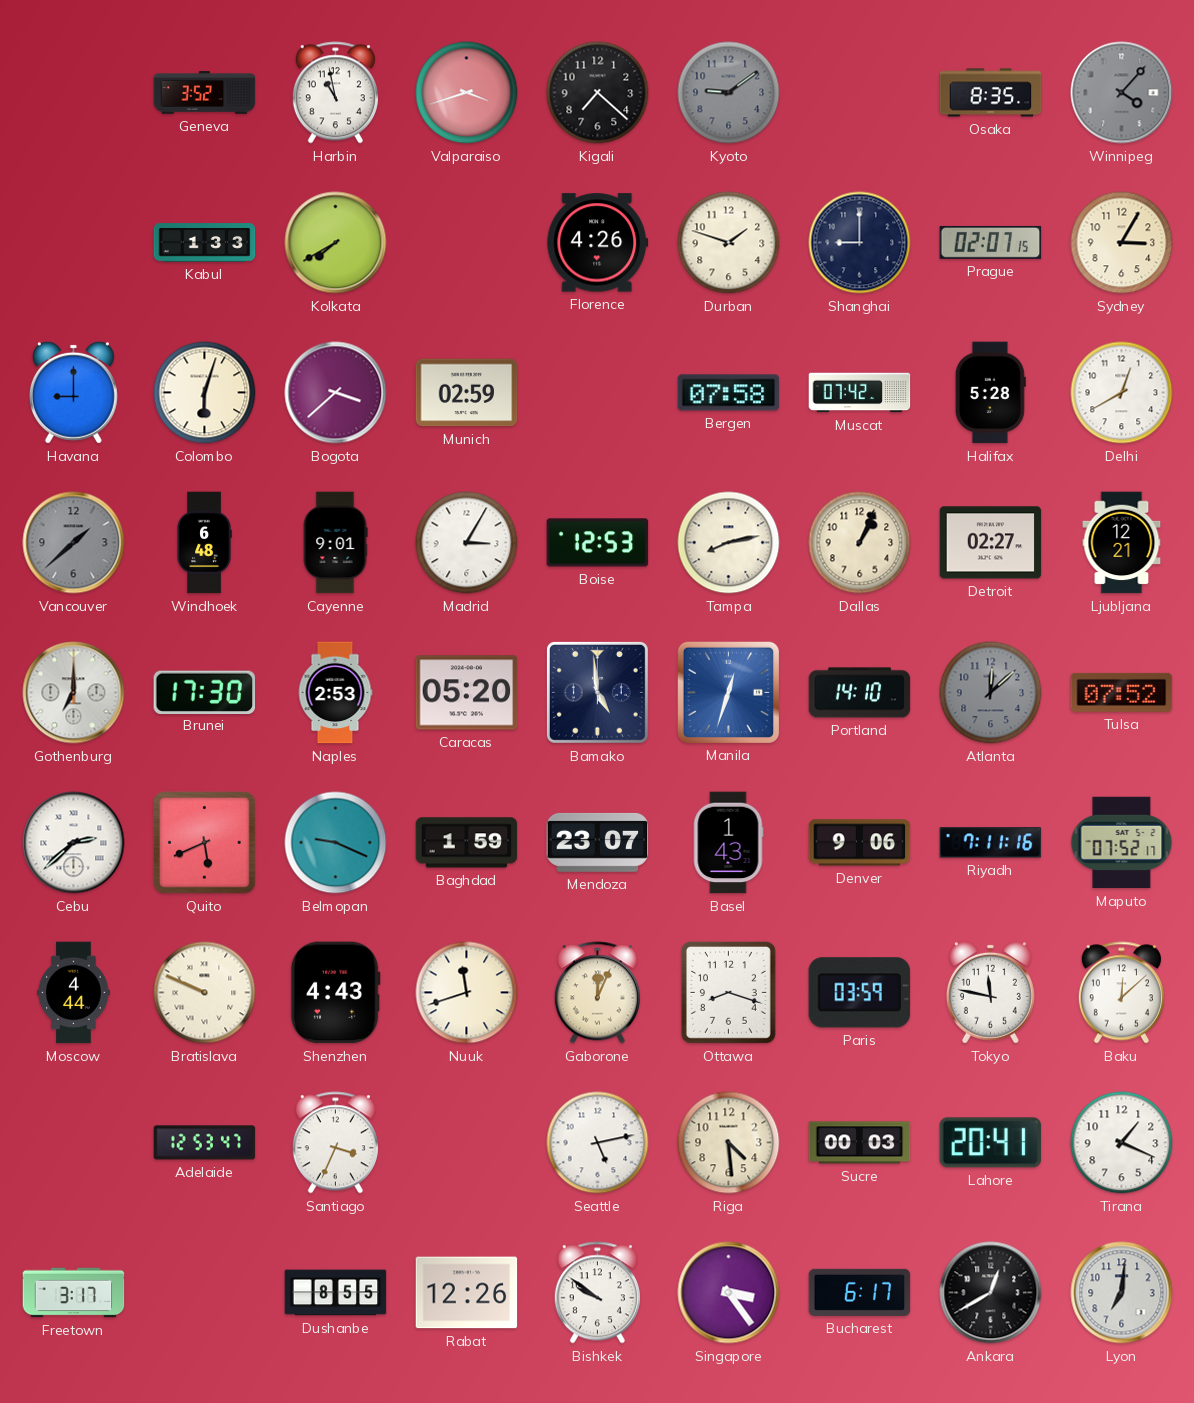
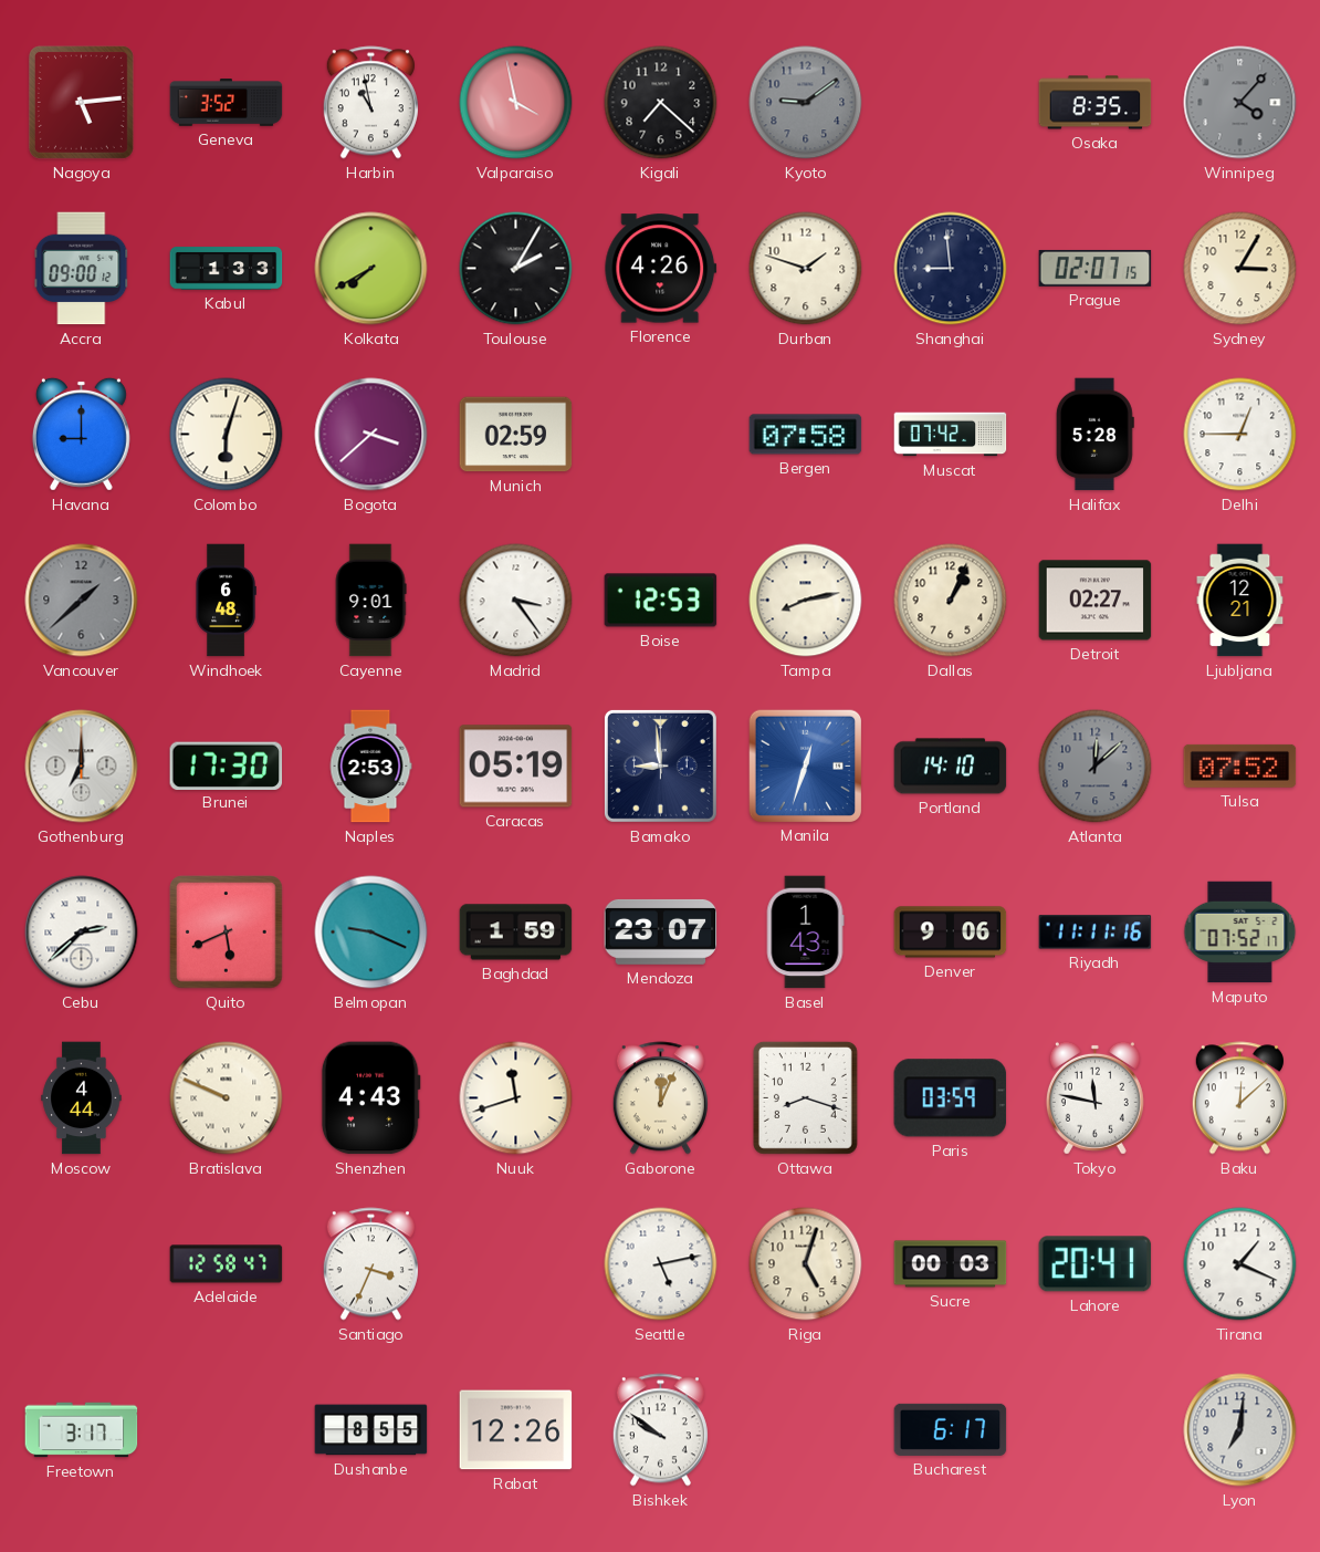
Nagoya: none -> 5:14 (81, 102)
Valparaiso: 3:42 -> 3:58 (516, 103)
Accra: none -> 09:00 (82, 269)
Toulouse: none -> 2:05 (516, 269)
Shanghai: 9:00 -> 8:59 (951, 269)
Delhi: 12:40 -> 12:45 (1240, 435)
Madrid: 3:05 -> 3:24 (516, 601)
Caracas: 05:20 -> 05:19 (516, 767)
Bamako: 4:59 -> 8:59 (660, 765)
Riyadh: 7:11 -> 11:11 (1096, 933)
Adelaide: 12:53 -> 12:58 (227, 1264)
Riga: 4:29 -> 5:03 (806, 1264)
Singapore: 3:24 -> none (729, 1293)
Ankara: 12:40 -> none (991, 1293)
